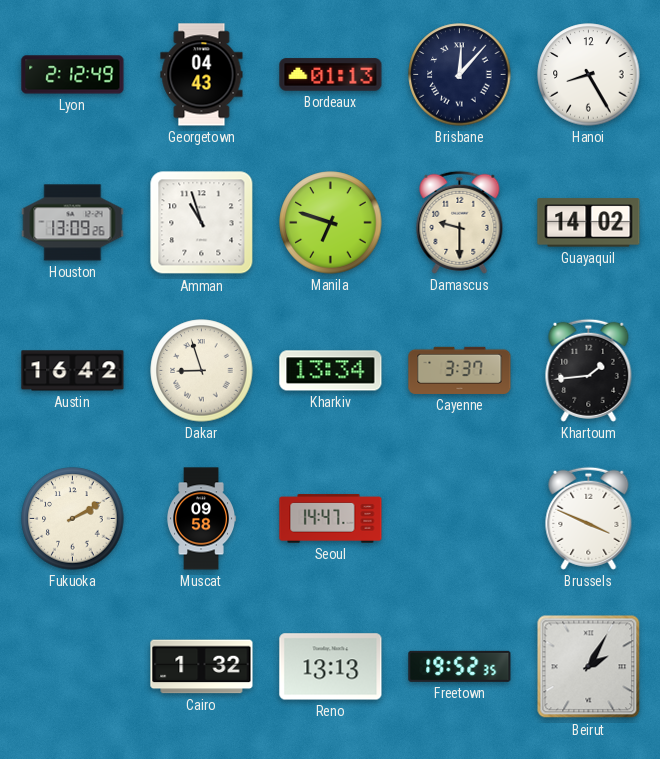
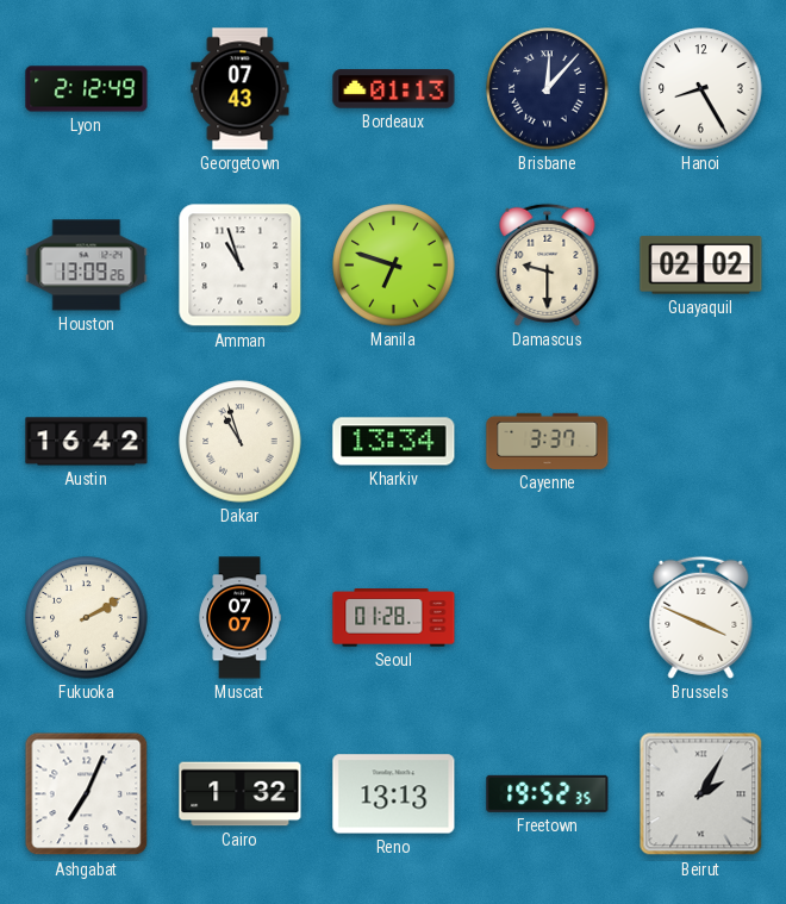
Georgetown: 04:43 -> 07:43 (241, 89)
Guayaquil: 14:02 -> 02:02 (701, 266)
Dakar: 8:57 -> 10:57 (241, 442)
Khartoum: 1:44 -> none (589, 370)
Muscat: 09:58 -> 07:07 (239, 618)
Seoul: 14:47 -> 01:28 (394, 618)
Ashgabat: none -> 7:04 (87, 794)
